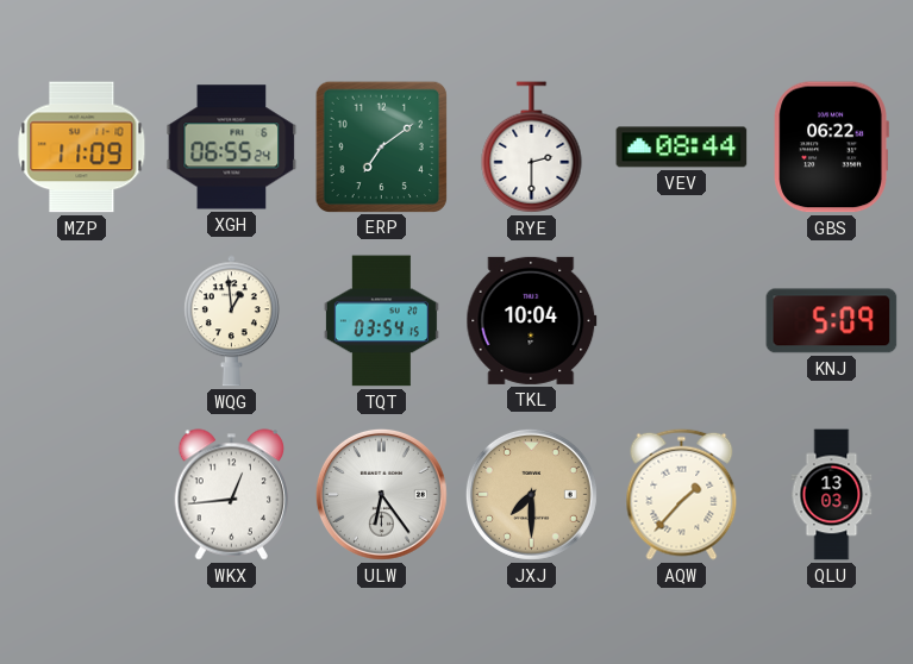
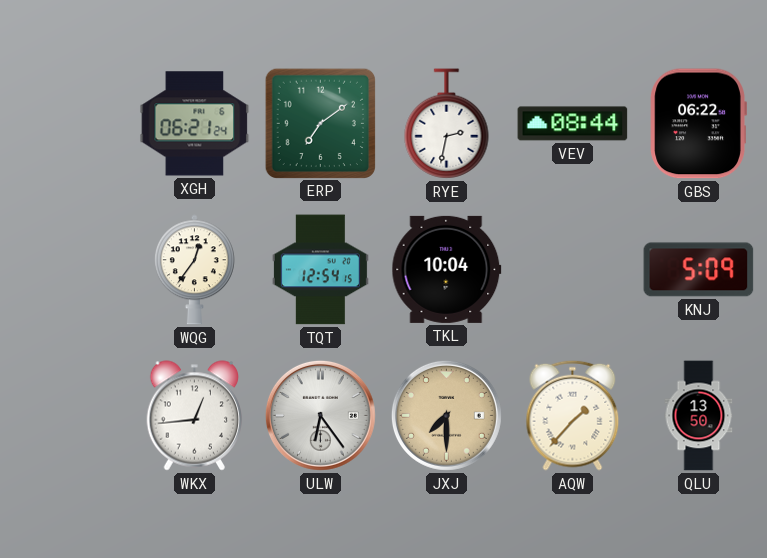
MZP: 11:09 -> none (82, 148)
XGH: 06:55 -> 06:21 (195, 124)
RYE: 2:30 -> 2:32 (447, 124)
WQG: 12:59 -> 12:36 (194, 270)
TQT: 03:54 -> 12:54 (320, 270)
QLU: 13:03 -> 13:50 (699, 416)
